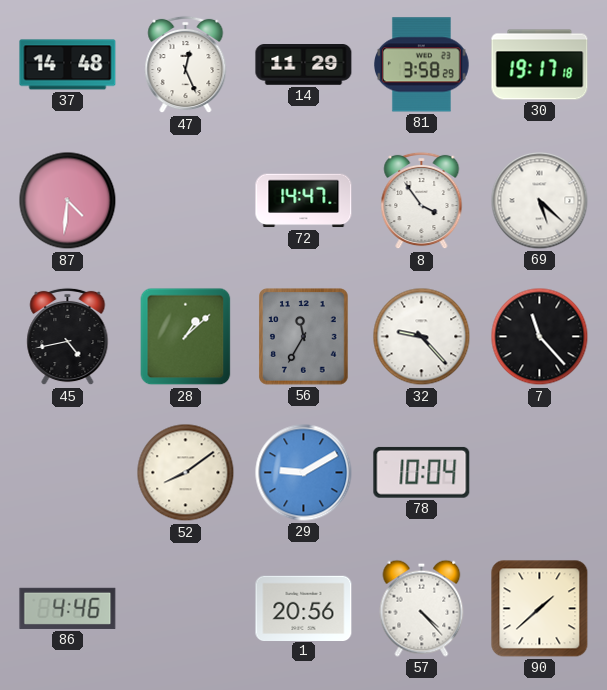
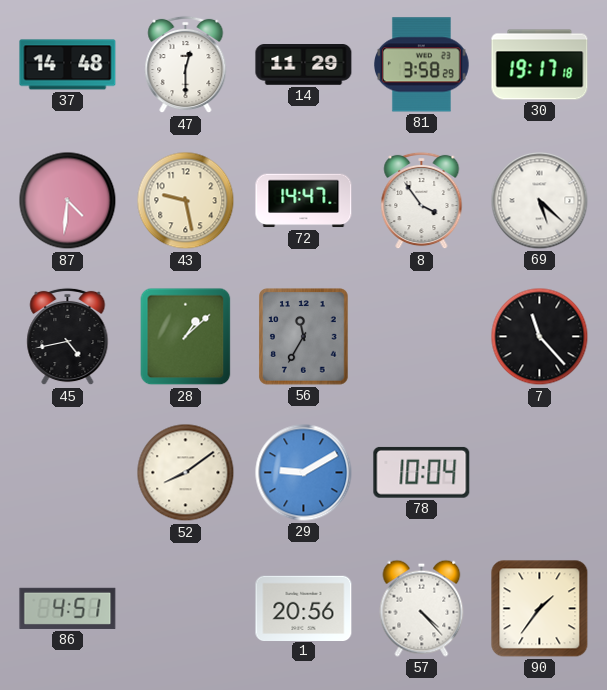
47: 12:26 -> 12:30 (186, 65)
43: none -> 9:28 (186, 201)
32: 9:23 -> none (422, 337)
86: 4:46 -> 4:51 (68, 608)
90: 1:38 -> 1:36 (540, 609)
